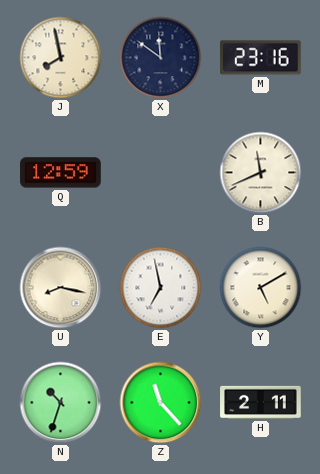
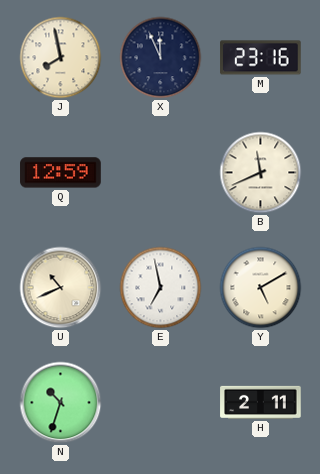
X: 11:51 -> 11:56 (161, 58)
U: 8:17 -> 10:41 (61, 288)
Z: 11:23 -> none (161, 403)
